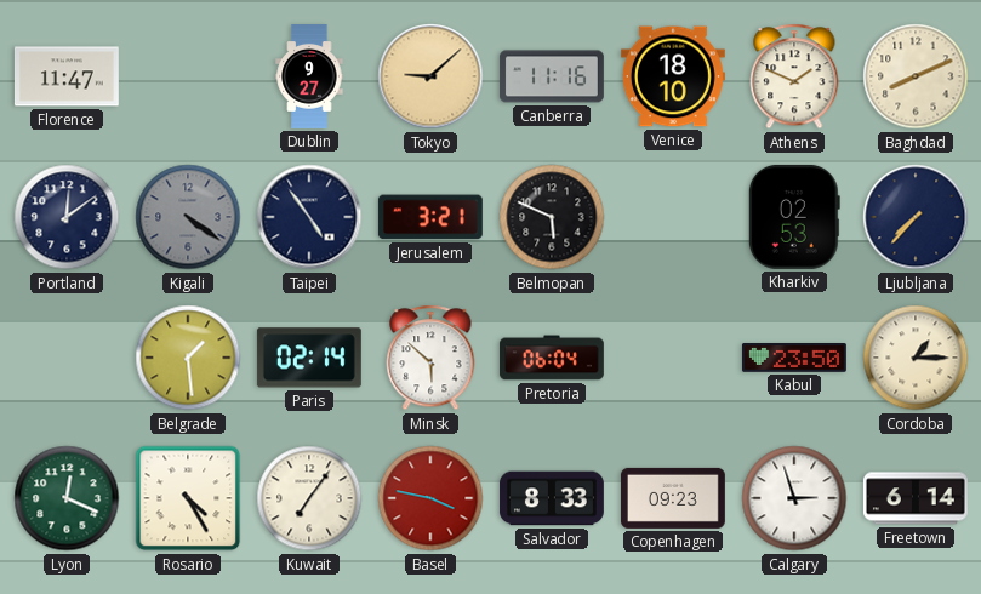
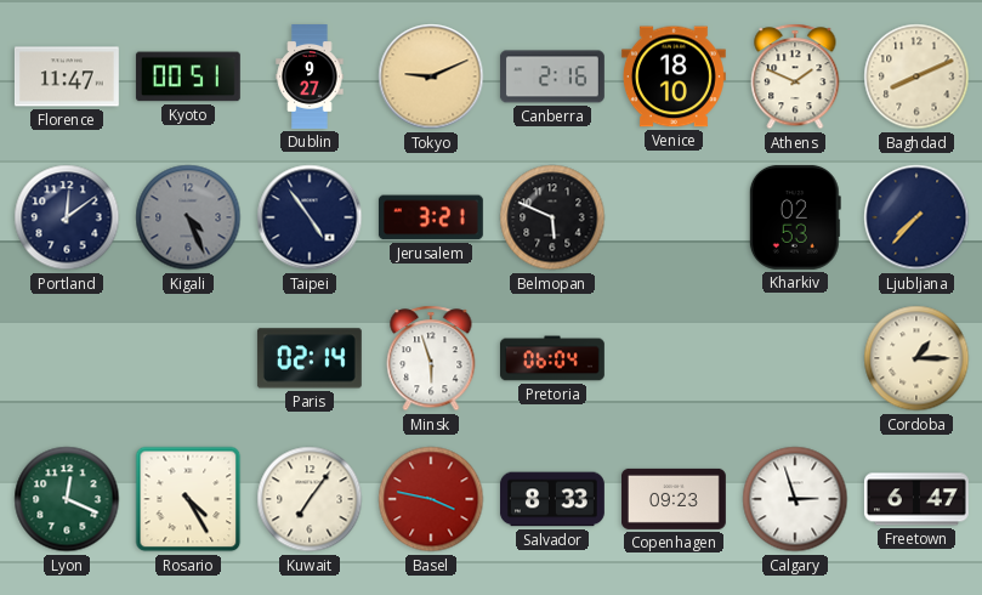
Kyoto: none -> 00:51 (188, 76)
Tokyo: 9:08 -> 9:11 (431, 76)
Canberra: 11:16 -> 2:16 (552, 76)
Kigali: 4:21 -> 4:26 (188, 217)
Belgrade: 1:29 -> none (188, 358)
Minsk: 5:52 -> 5:57 (431, 358)
Kabul: 23:50 -> none (794, 359)
Freetown: 6:14 -> 6:47 (916, 499)
